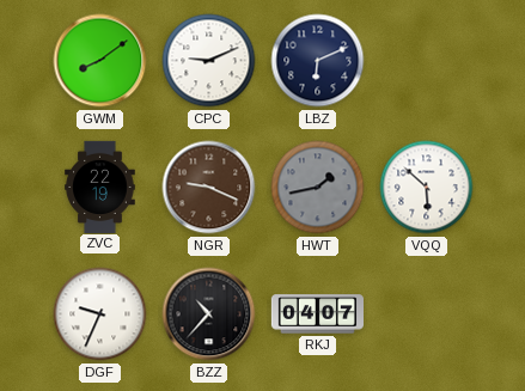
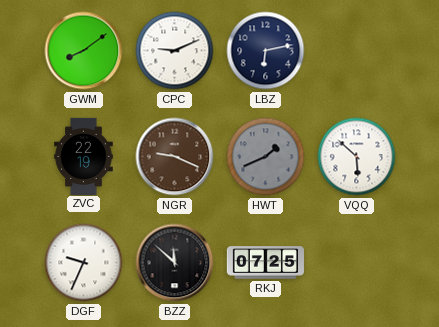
LBZ: 6:11 -> 6:13 (266, 51)
HWT: 1:43 -> 1:41 (266, 157)
BZZ: 10:37 -> 11:52 (175, 263)
RKJ: 04:07 -> 07:25 (265, 263)
